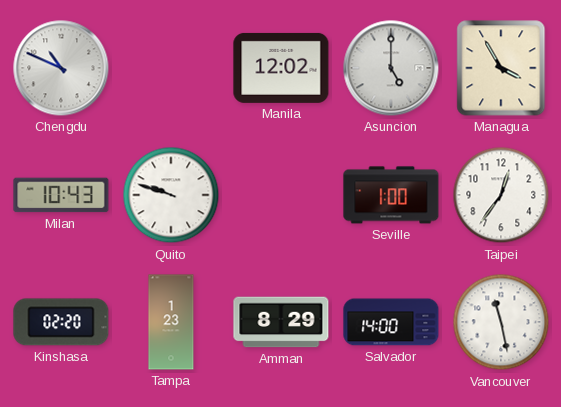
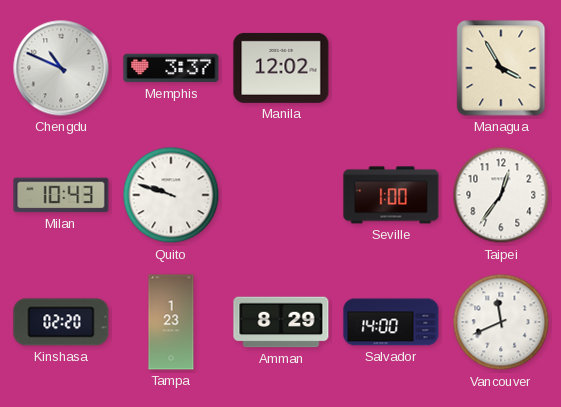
Memphis: none -> 3:37 (171, 68)
Asuncion: 5:00 -> none (391, 68)
Vancouver: 11:28 -> 11:41 (501, 322)
